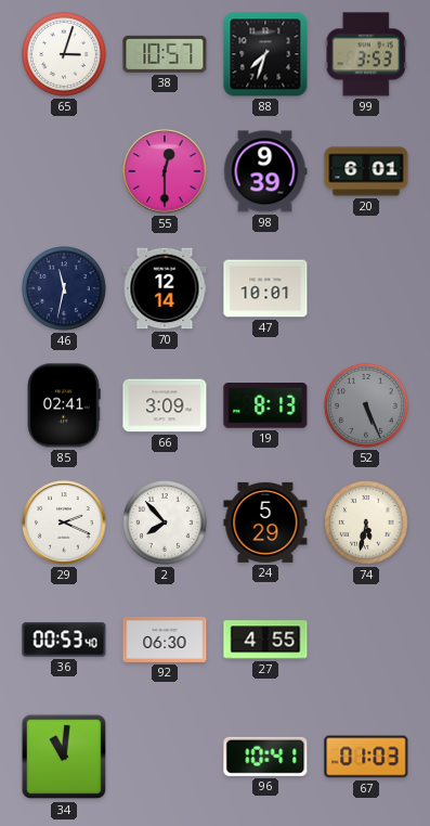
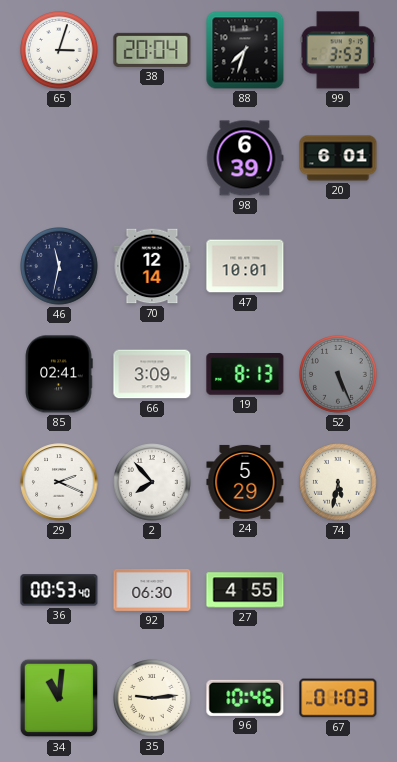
38: 10:57 -> 20:04 (152, 50)
55: 12:30 -> none (165, 171)
98: 9:39 -> 6:39 (245, 158)
35: none -> 9:14 (153, 699)
96: 10:41 -> 10:46 (245, 698)
